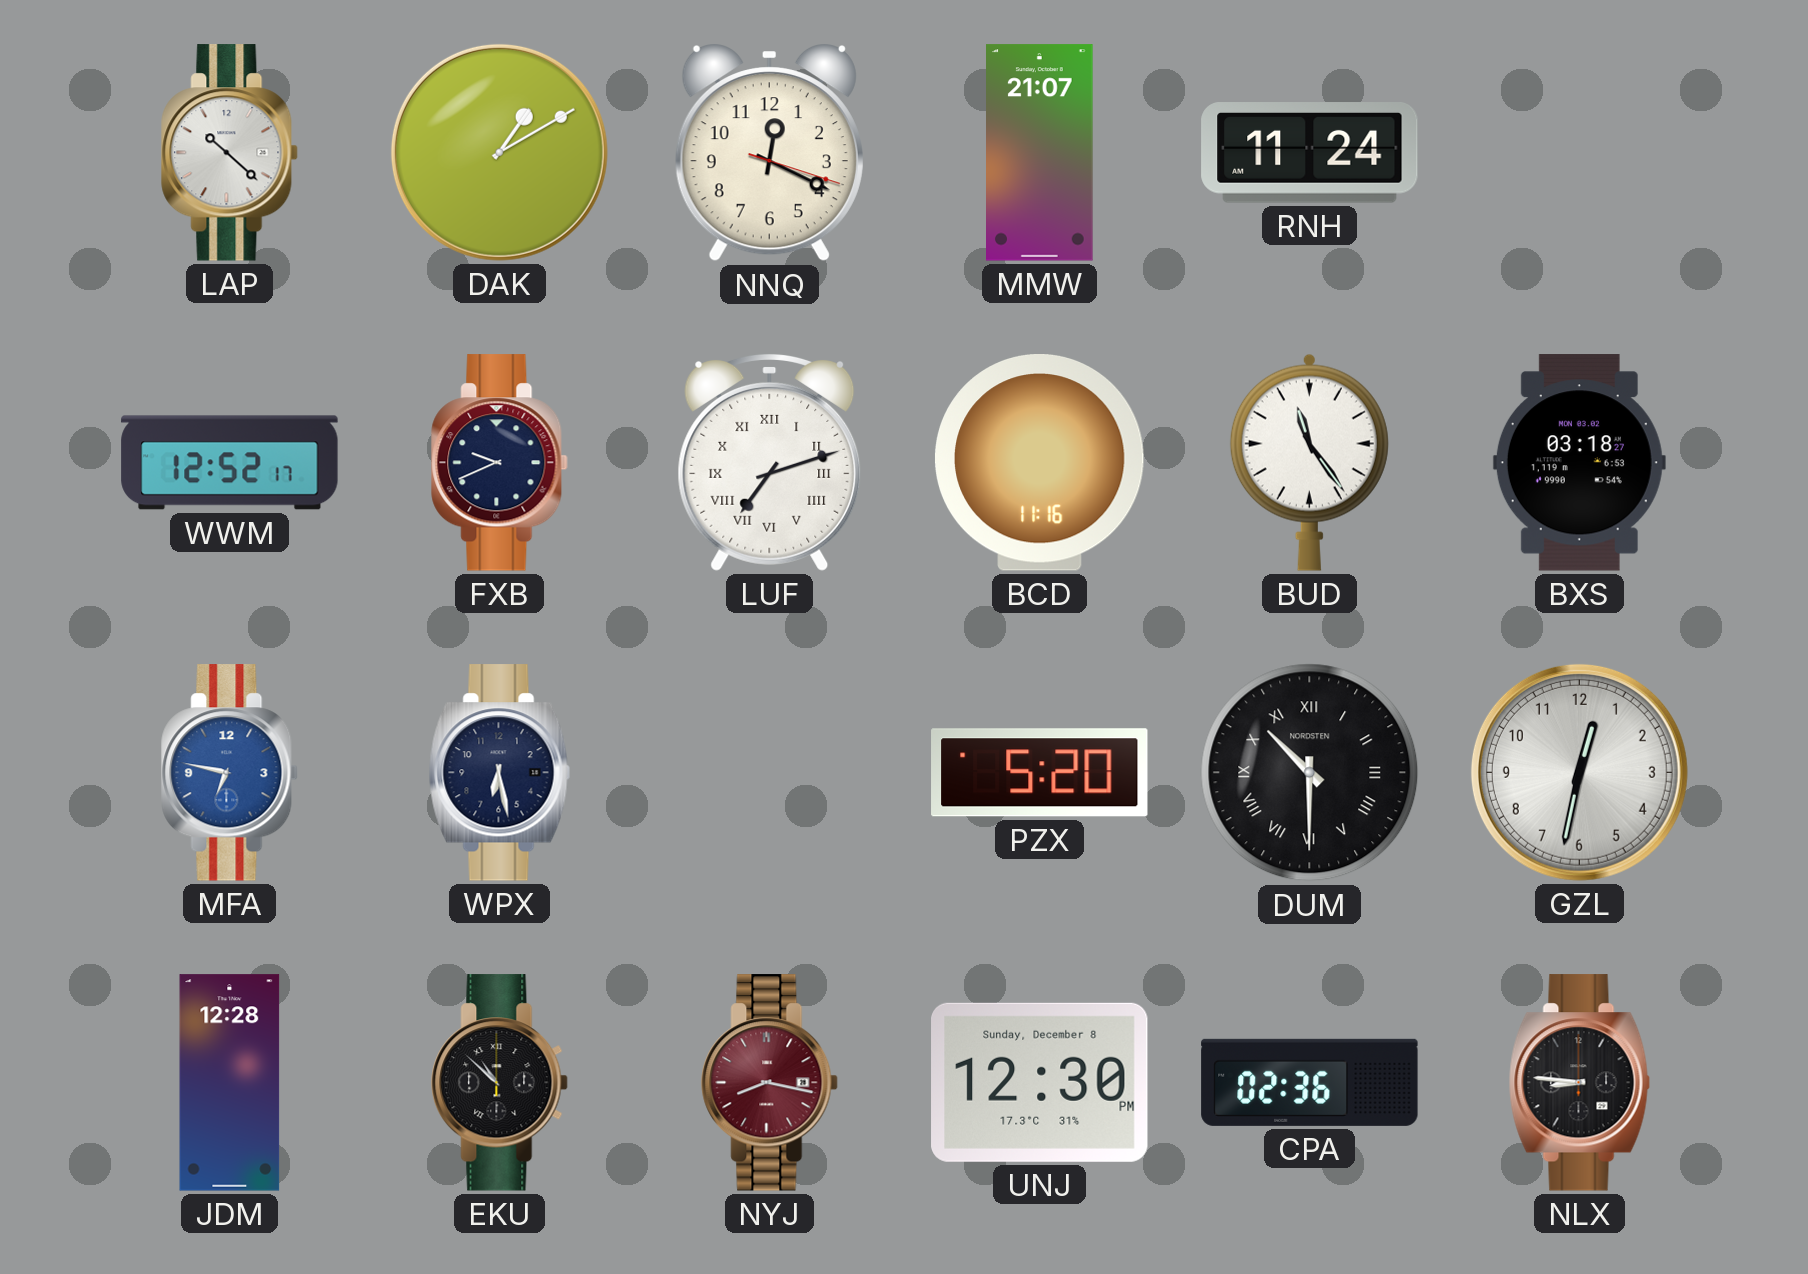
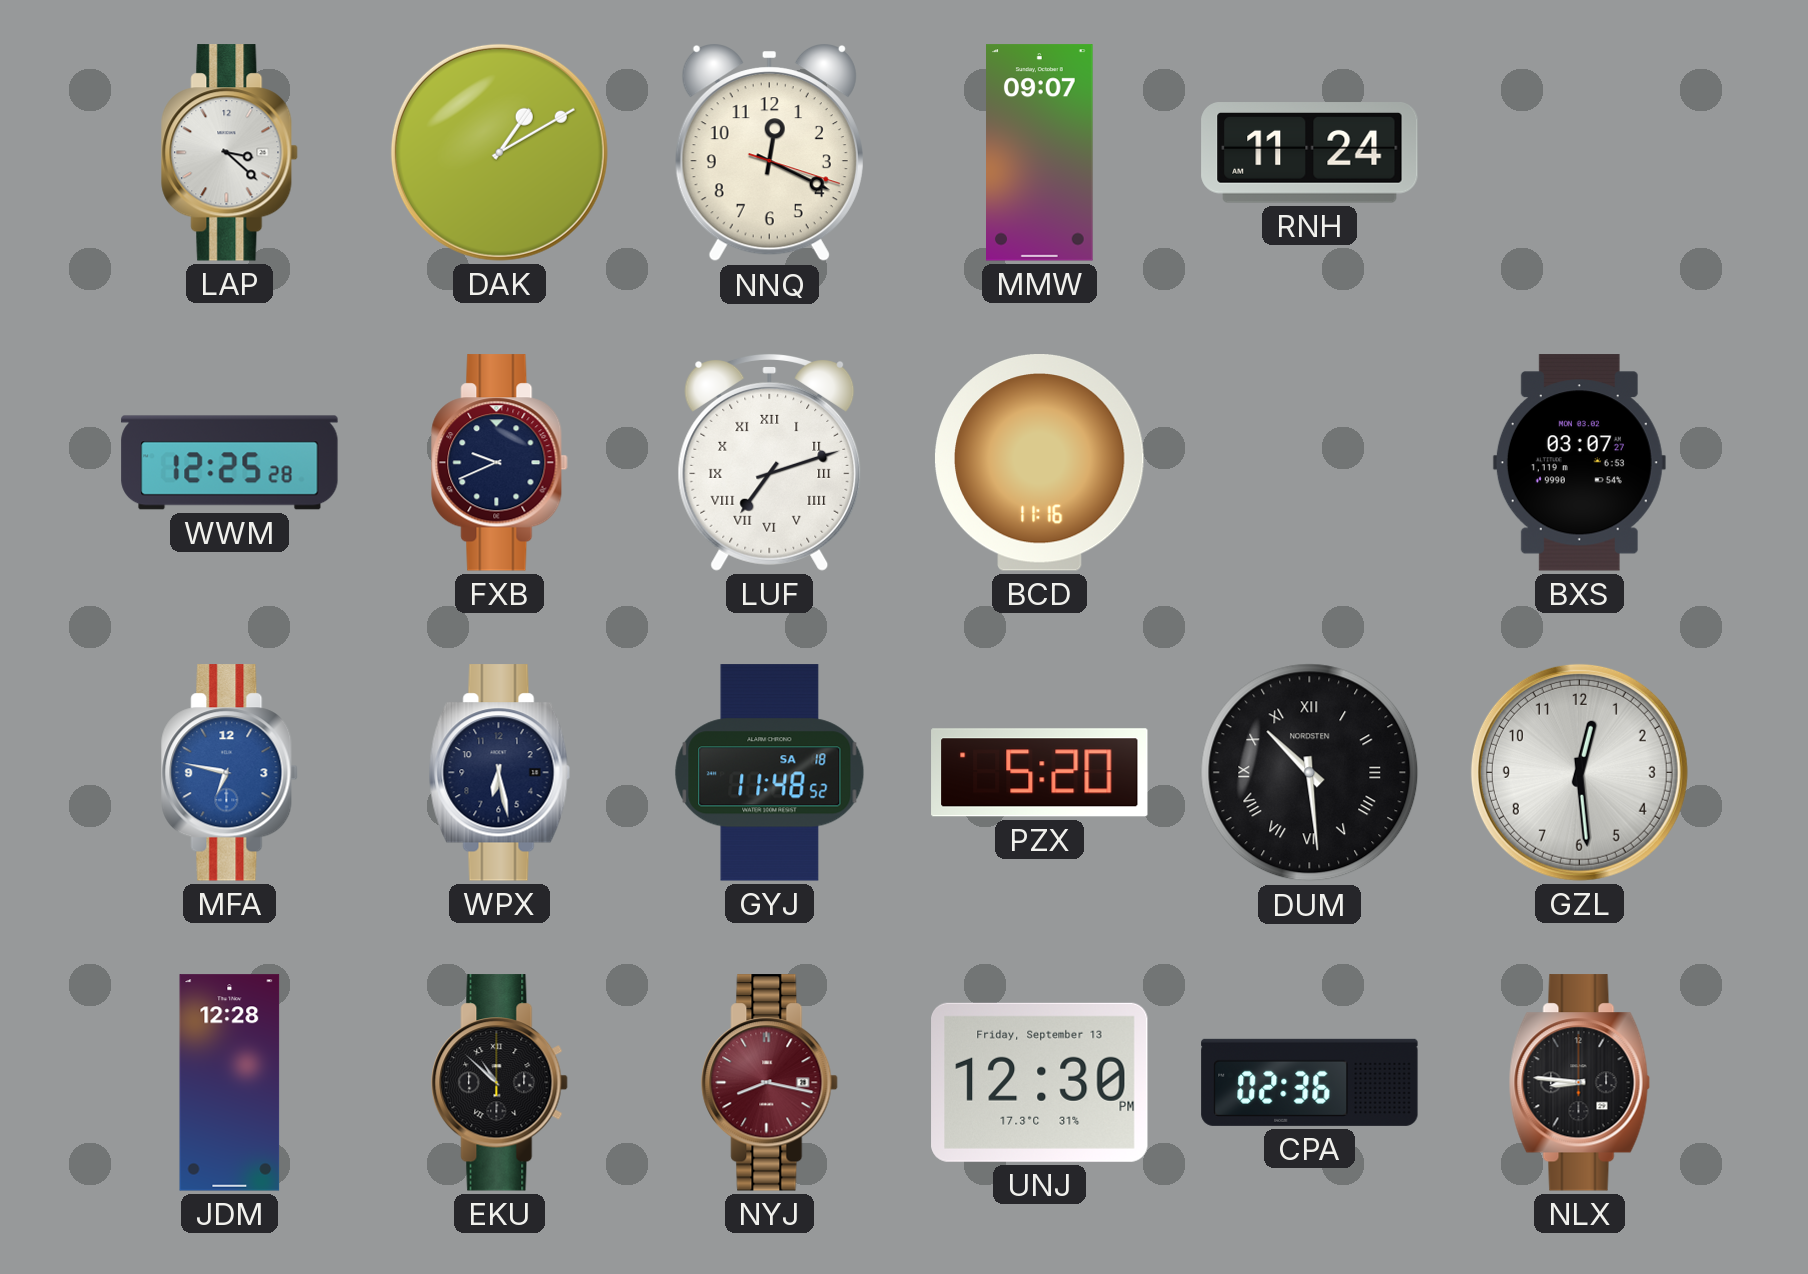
LAP: 10:22 -> 3:22 (230, 153)
MMW: 21:07 -> 09:07 (1040, 153)
WWM: 12:52 -> 12:25 (230, 463)
BUD: 11:24 -> none (1309, 462)
BXS: 03:18 -> 03:07 (1579, 463)
GYJ: none -> 11:48 (770, 773)
DUM: 10:30 -> 10:29 (1310, 773)
GZL: 12:32 -> 12:29 (1579, 772)
UNJ date: Sunday, December 8 -> Friday, September 13 (1040, 1082)
